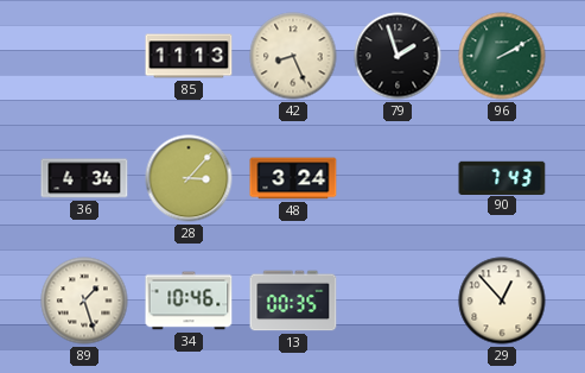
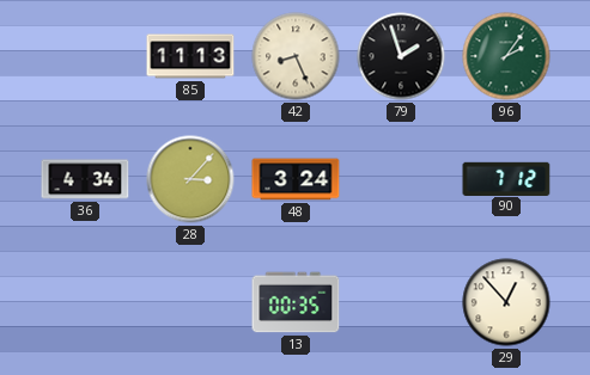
96: 2:10 -> 2:06 (506, 56)
90: 7:43 -> 7:12 (506, 178)
89: 1:27 -> none (84, 301)
34: 10:46 -> none (189, 301)
